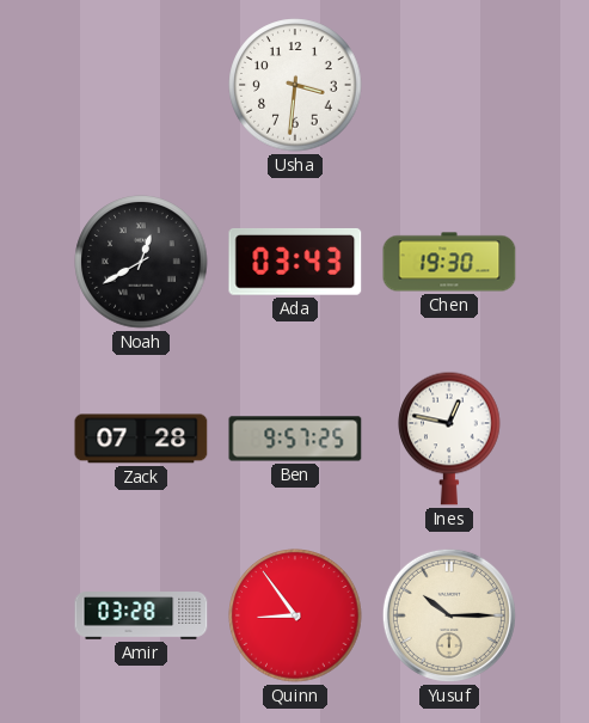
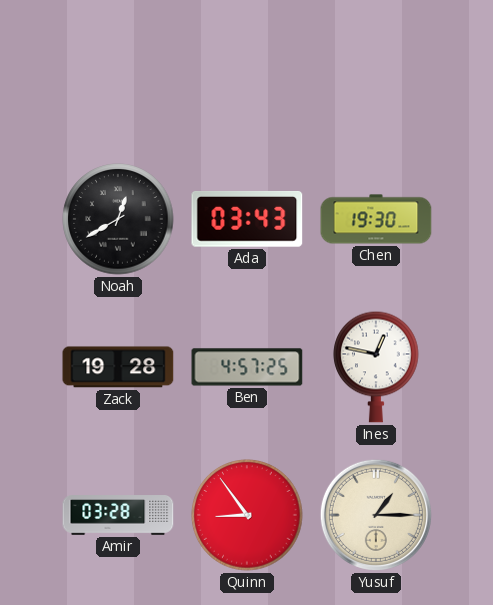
Usha: 3:31 -> none (295, 85)
Zack: 07:28 -> 19:28 (118, 367)
Ben: 9:57 -> 4:57 (247, 367)
Yusuf: 10:15 -> 1:15 (376, 515)
